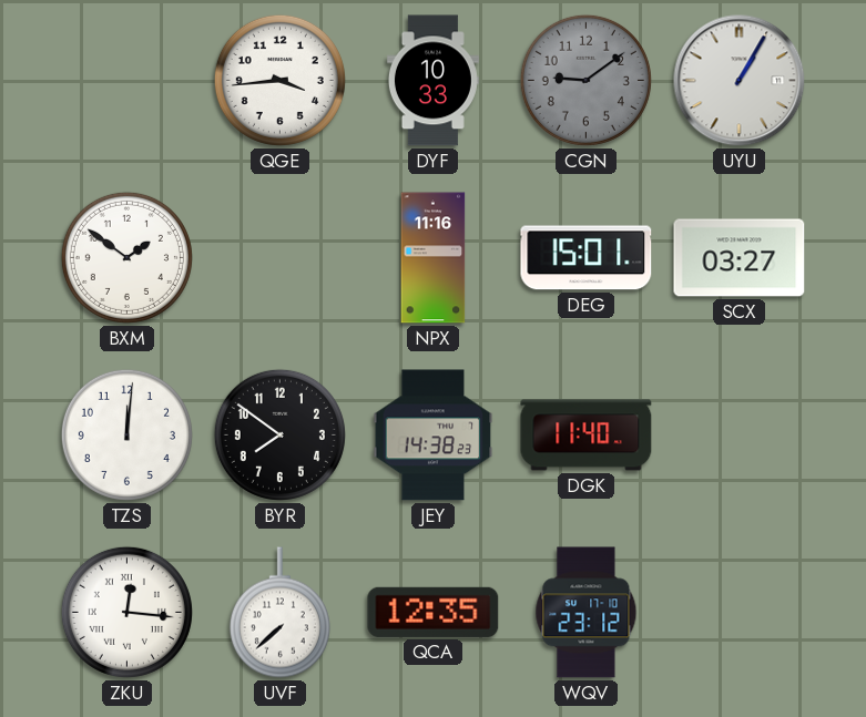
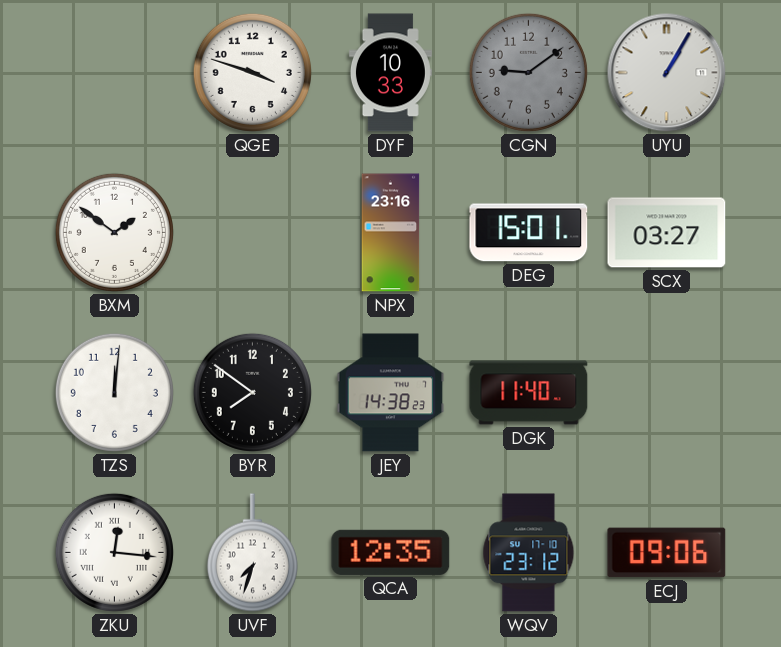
QGE: 3:44 -> 3:48 (252, 72)
NPX: 11:16 -> 23:16 (391, 233)
UVF: 7:38 -> 7:33 (252, 553)
ECJ: none -> 09:06 (667, 553)
